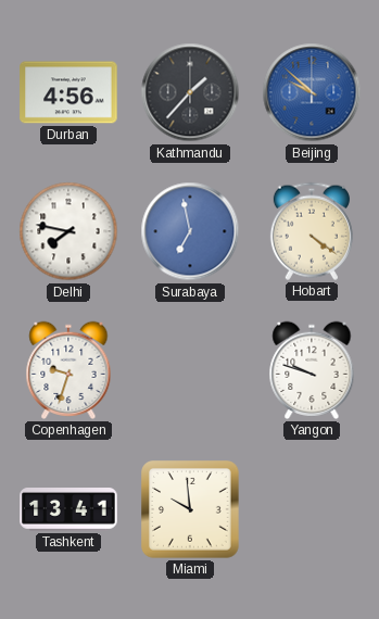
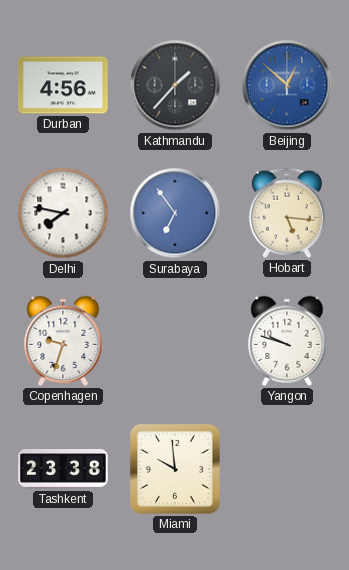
Beijing: 9:52 -> 12:52 (287, 85)
Surabaya: 6:58 -> 6:54 (175, 213)
Hobart: 4:21 -> 5:16 (287, 213)
Tashkent: 13:41 -> 23:38 (63, 470)
